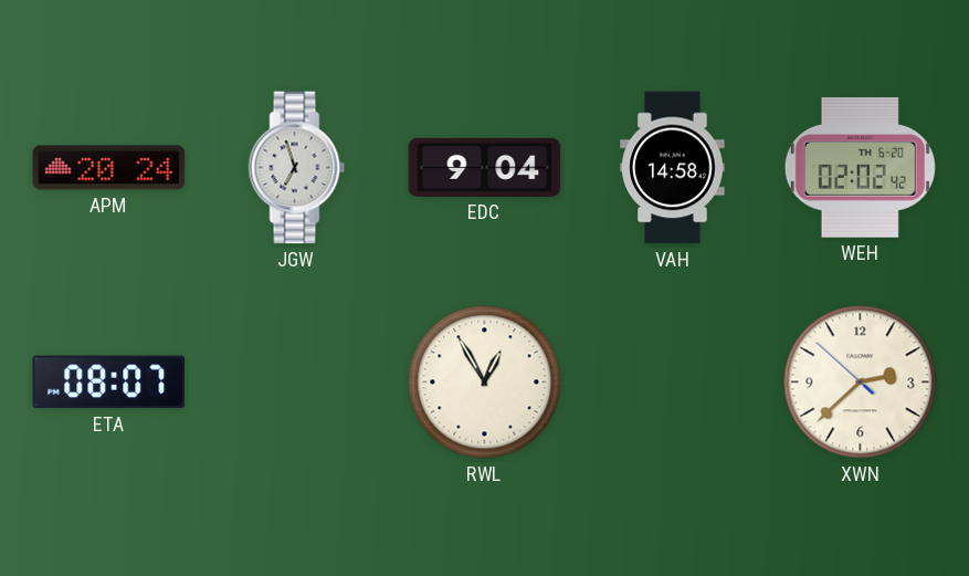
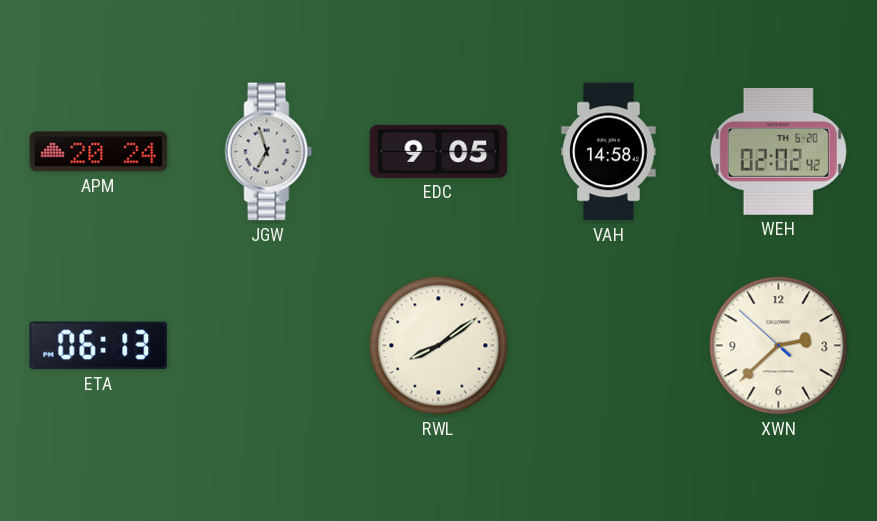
EDC: 9:04 -> 9:05 (439, 151)
ETA: 08:07 -> 06:13 (99, 346)
RWL: 12:55 -> 8:09 (439, 346)
